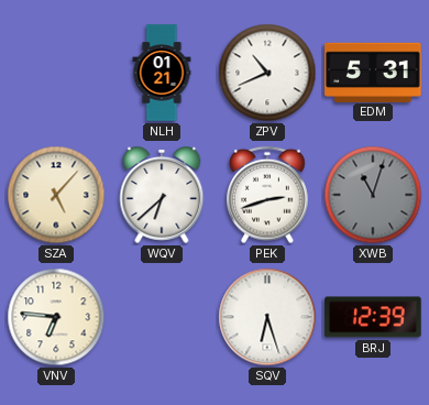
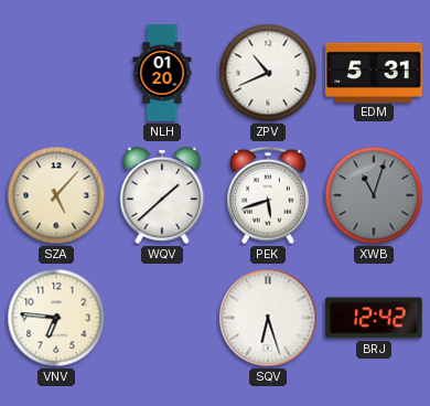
NLH: 01:21 -> 01:20 (162, 73)
WQV: 6:38 -> 1:38 (162, 196)
PEK: 2:42 -> 5:42 (268, 195)
BRJ: 12:39 -> 12:42 (374, 318)
